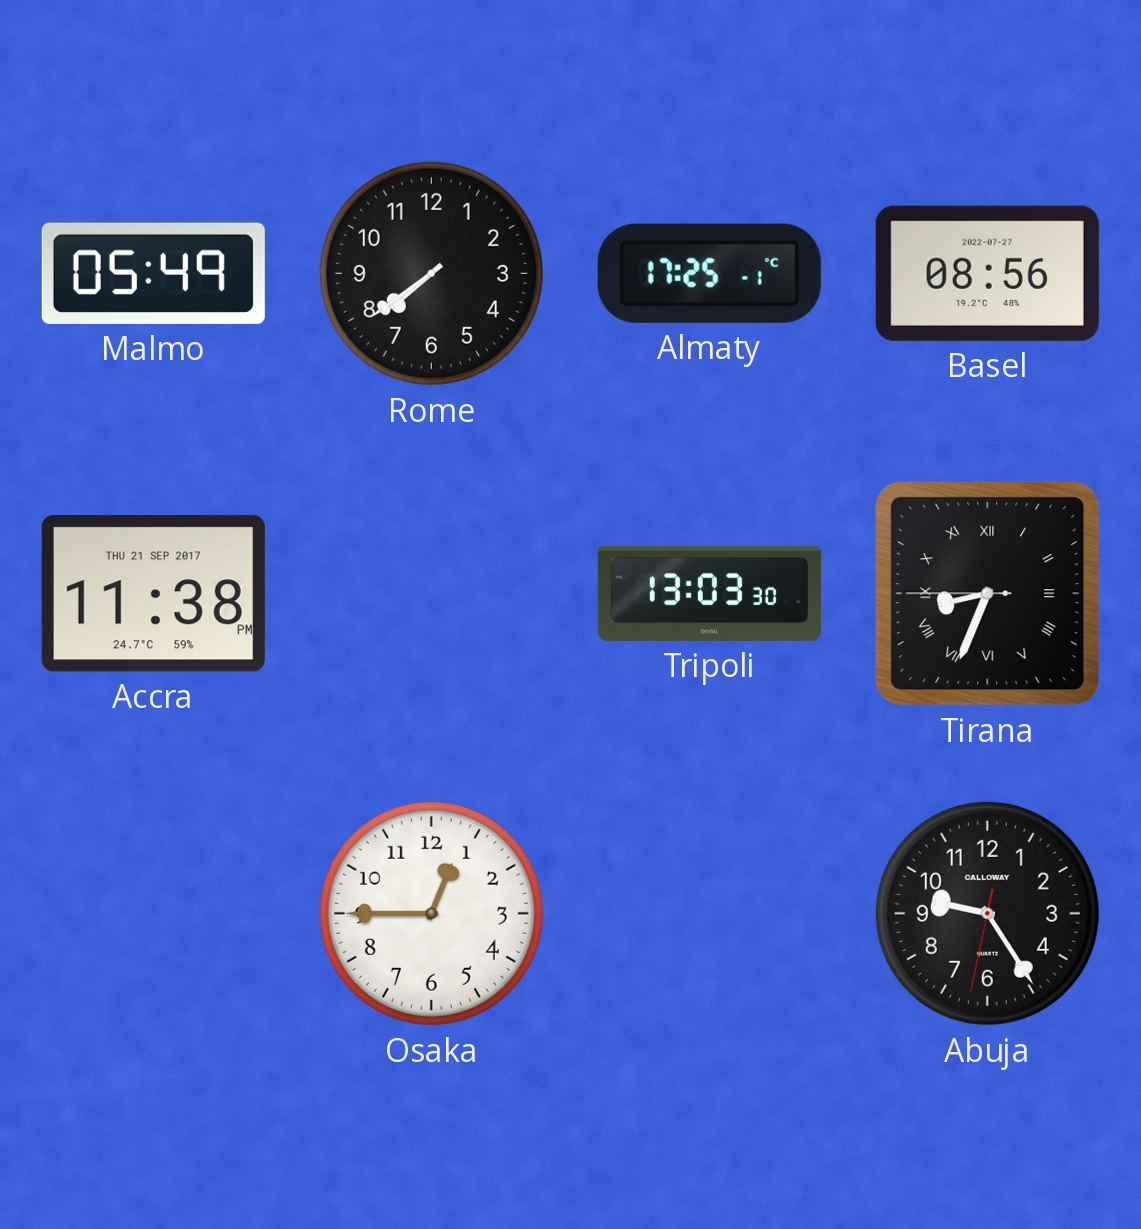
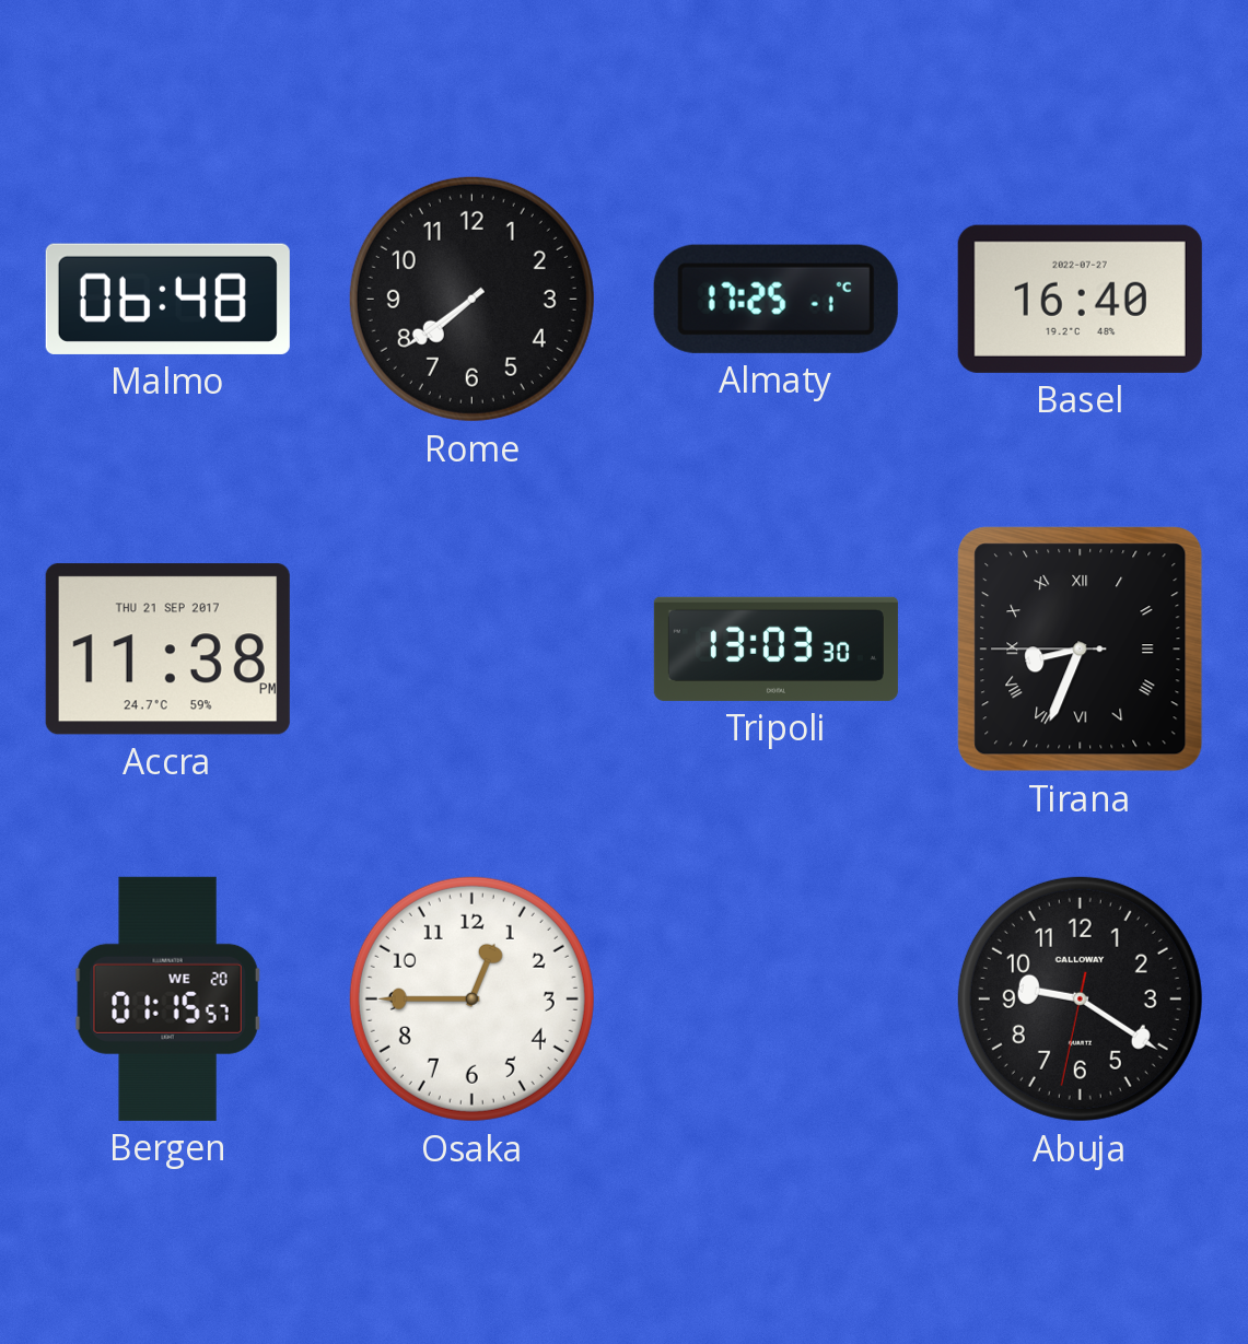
Malmo: 05:49 -> 06:48 (167, 299)
Basel: 08:56 -> 16:40 (1080, 299)
Bergen: none -> 01:15 (167, 998)
Abuja: 9:24 -> 9:20 (1080, 998)
